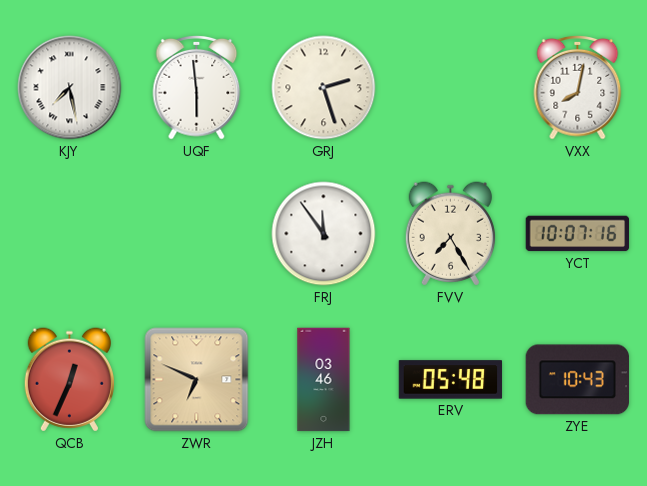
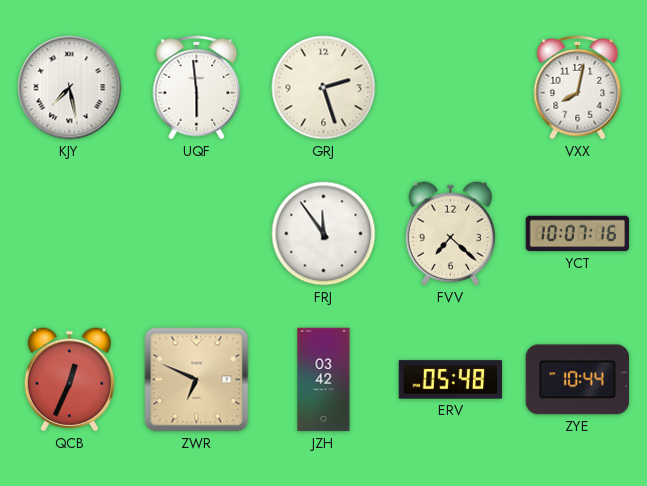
FVV: 7:25 -> 7:22 (450, 234)
JZH: 03:46 -> 03:42 (324, 380)
ZYE: 10:43 -> 10:44 (577, 380)
